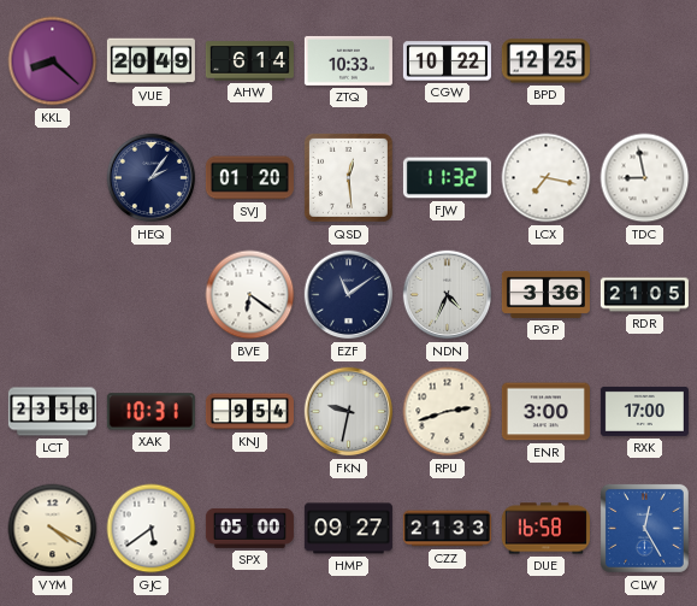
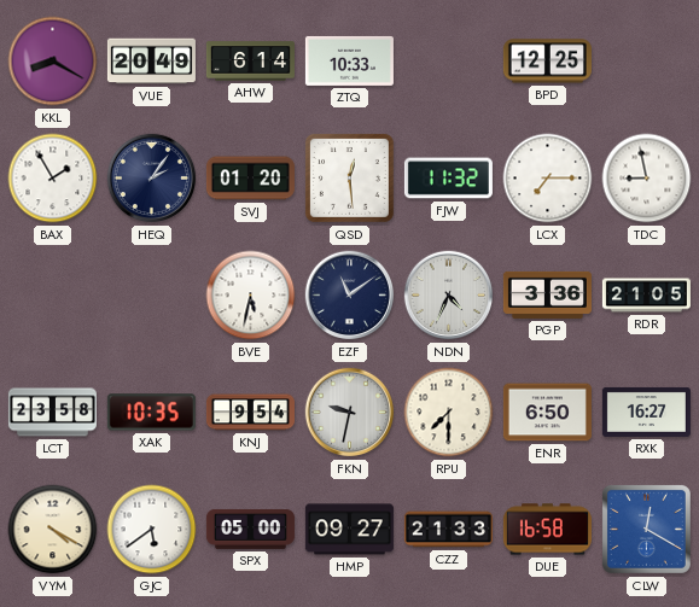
KKL: 8:22 -> 8:20 (53, 62)
CGW: 10:22 -> none (447, 61)
BAX: none -> 1:55 (53, 179)
LCX: 7:17 -> 7:15 (548, 179)
BVE: 6:21 -> 5:32 (251, 296)
XAK: 10:31 -> 10:35 (151, 413)
RPU: 2:42 -> 7:30 (449, 413)
ENR: 3:00 -> 6:50 (547, 413)
RXK: 17:00 -> 16:27 (646, 412)
CLW: 12:25 -> 12:20 (646, 529)
